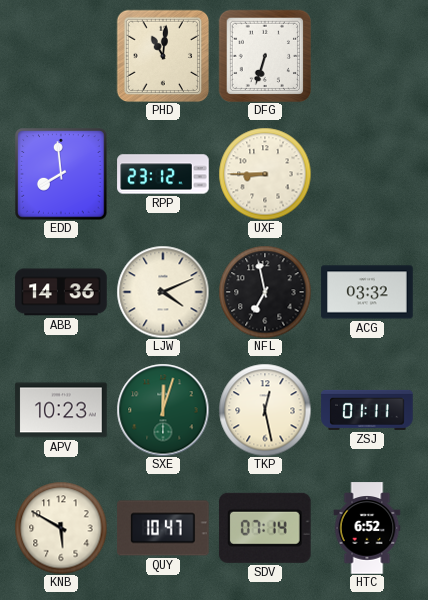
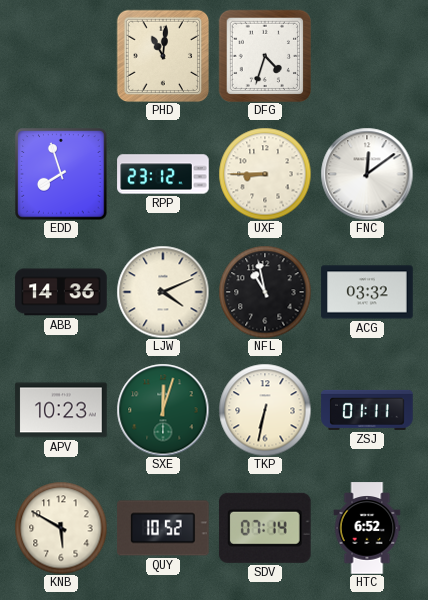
DFG: 6:33 -> 4:33 (265, 56)
EDD: 7:59 -> 7:57 (61, 174)
FNC: none -> 12:09 (367, 174)
NFL: 6:58 -> 10:58 (265, 292)
TKP: 12:28 -> 6:32 (265, 410)
QUY: 10:47 -> 10:52 (163, 528)
